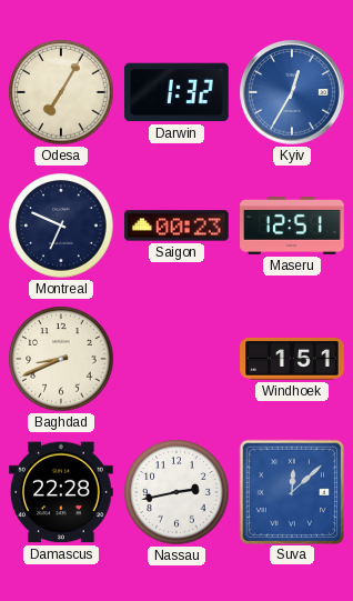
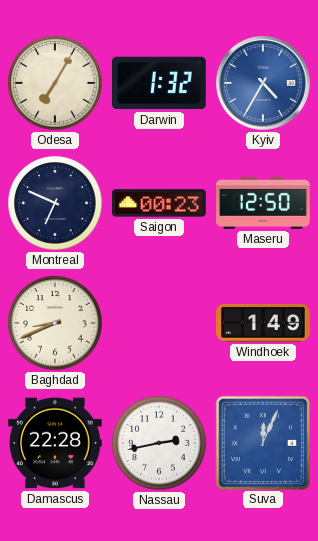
Kyiv: 12:35 -> 4:35 (263, 83)
Maseru: 12:51 -> 12:50 (263, 203)
Windhoek: 1:51 -> 1:49 (263, 323)
Suva: 12:08 -> 12:04 (262, 442)
